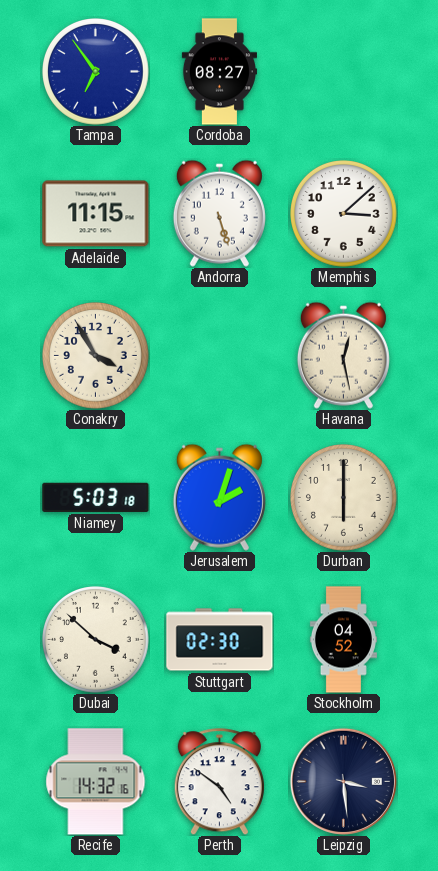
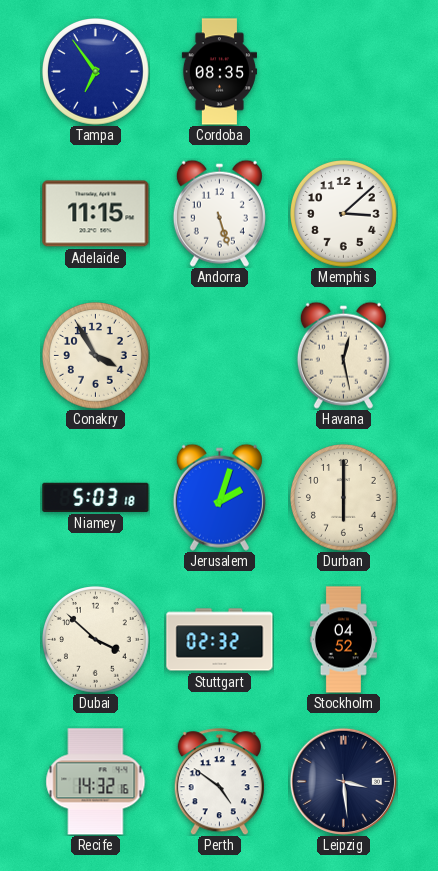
Cordoba: 08:27 -> 08:35 (219, 72)
Stuttgart: 02:30 -> 02:32 (220, 640)
